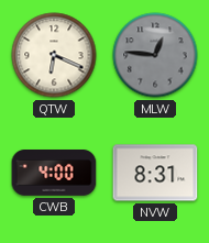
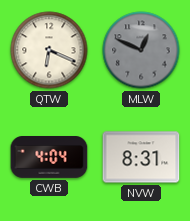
MLW: 12:46 -> 12:49 (141, 50)
CWB: 4:00 -> 4:04 (49, 157)
